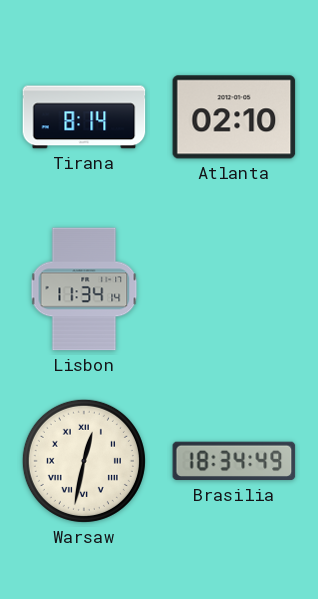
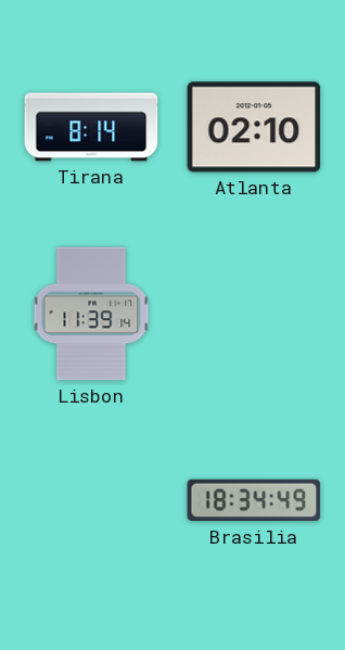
Lisbon: 11:34 -> 11:39 (91, 314)
Warsaw: 12:32 -> none (84, 461)
